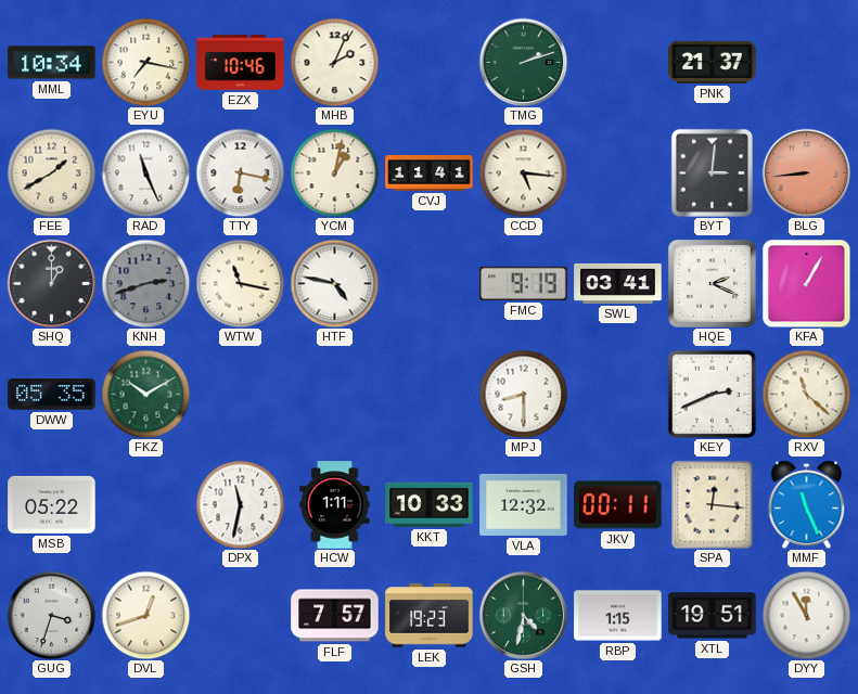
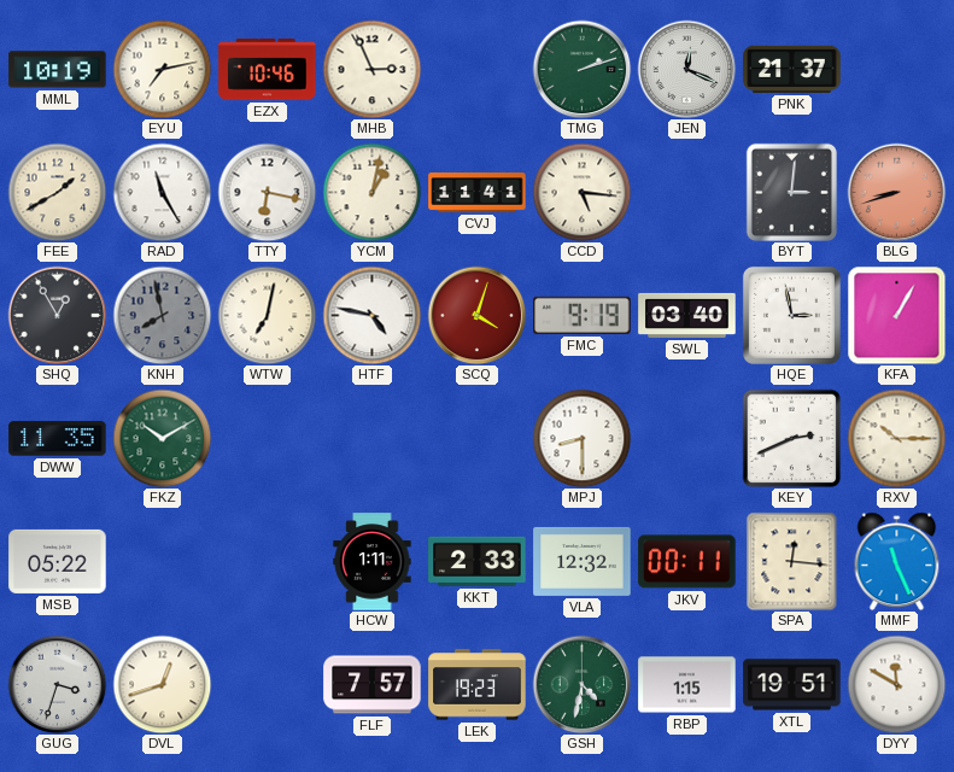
MML: 10:34 -> 10:19 (58, 70)
EYU: 7:17 -> 7:13 (162, 69)
MHB: 2:04 -> 2:56 (371, 69)
JEN: none -> 12:19 (686, 69)
RAD: 11:26 -> 11:25 (162, 192)
BLG: 8:44 -> 8:42 (896, 192)
SHQ: 1:00 -> 12:55 (57, 315)
KNH: 2:42 -> 7:58 (162, 315)
WTW: 11:17 -> 7:02 (267, 315)
SCQ: none -> 4:03 (476, 315)
SWL: 03:41 -> 03:40 (687, 315)
HQE: 2:19 -> 2:58 (791, 315)
DWW: 05:35 -> 11:35 (58, 439)
RXV: 11:22 -> 10:15 (896, 438)
DPX: 11:32 -> none (240, 504)
KKT: 10:33 -> 2:33 (478, 561)
DYY: 11:55 -> 11:50 (896, 684)
